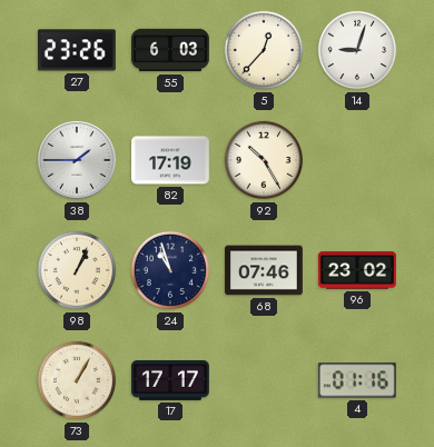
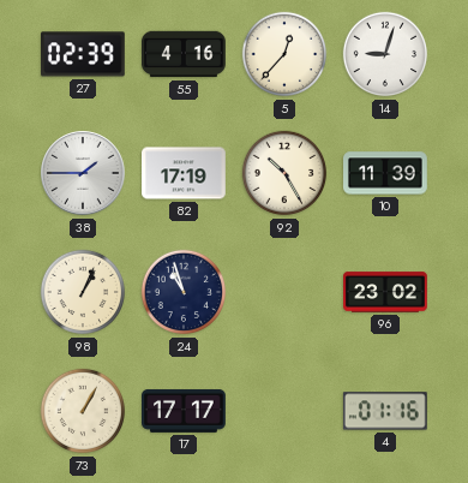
27: 23:26 -> 02:39 (84, 54)
55: 6:03 -> 4:16 (185, 54)
10: none -> 11:39 (386, 173)
68: 07:46 -> none (265, 270)
